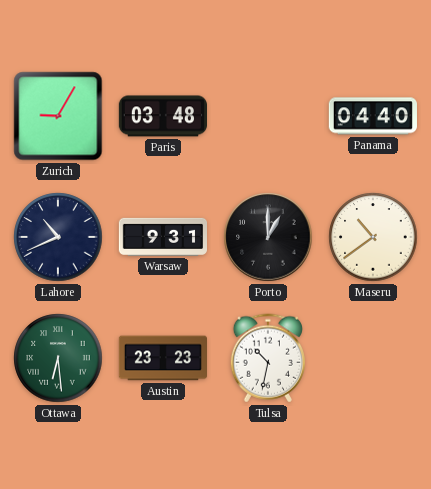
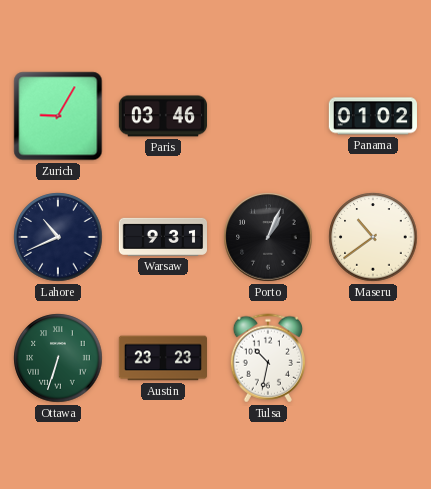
Paris: 03:48 -> 03:46 (162, 116)
Panama: 04:40 -> 01:02 (373, 116)
Porto: 1:00 -> 1:04 (268, 237)
Ottawa: 6:29 -> 6:33 (58, 358)
